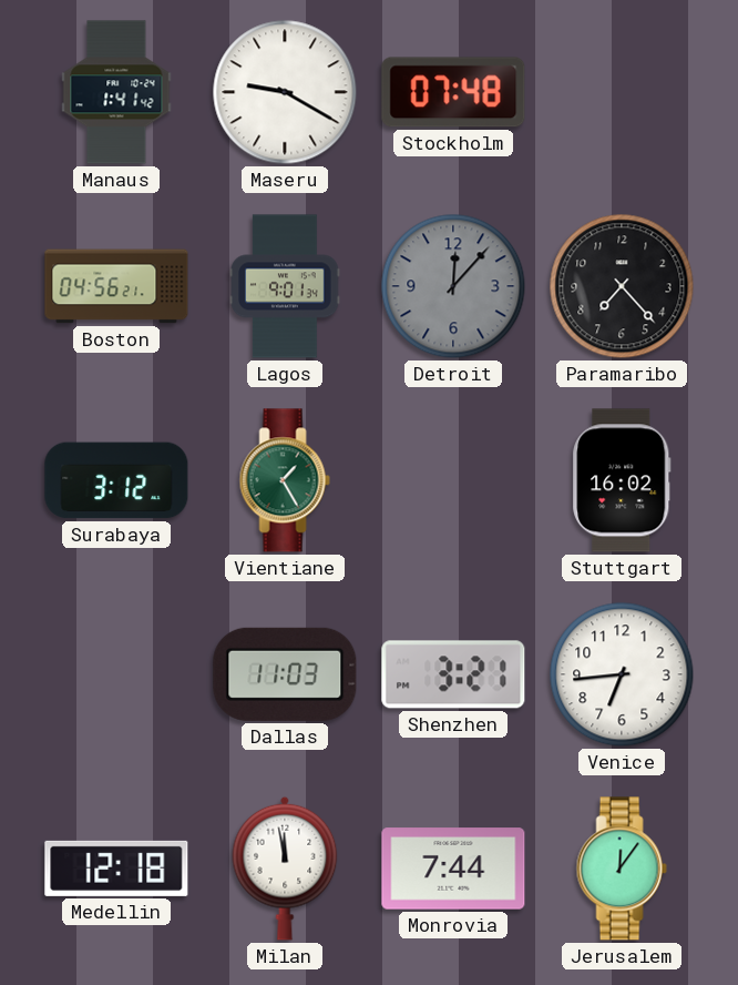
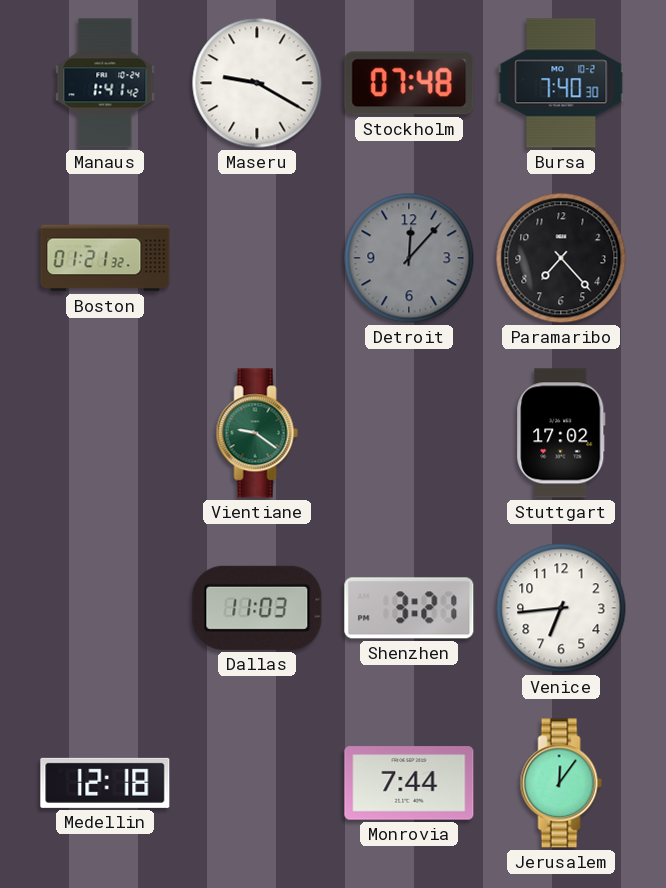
Bursa: none -> 7:40 (561, 83)
Boston: 04:56 -> 01:21 (105, 258)
Lagos: 9:01 -> none (285, 286)
Surabaya: 3:12 -> none (116, 480)
Vientiane: 1:25 -> 9:21 (257, 433)
Stuttgart: 16:02 -> 17:02 (561, 433)
Milan: 11:58 -> none (285, 869)
